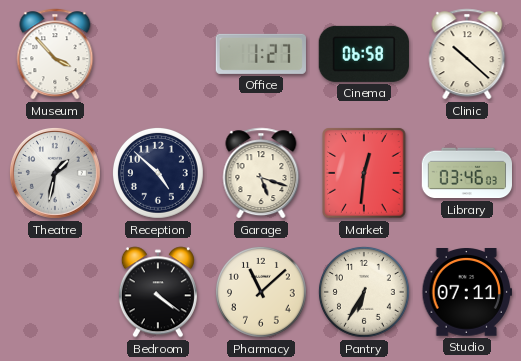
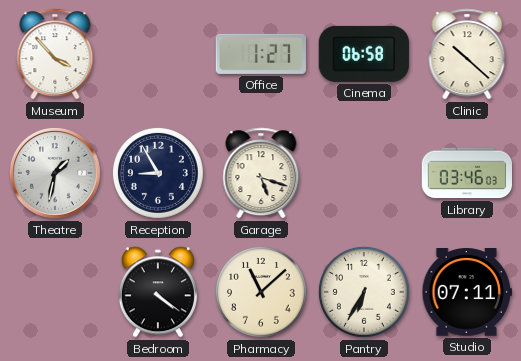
Reception: 4:52 -> 8:55 (158, 173)
Market: 12:31 -> none (364, 173)
